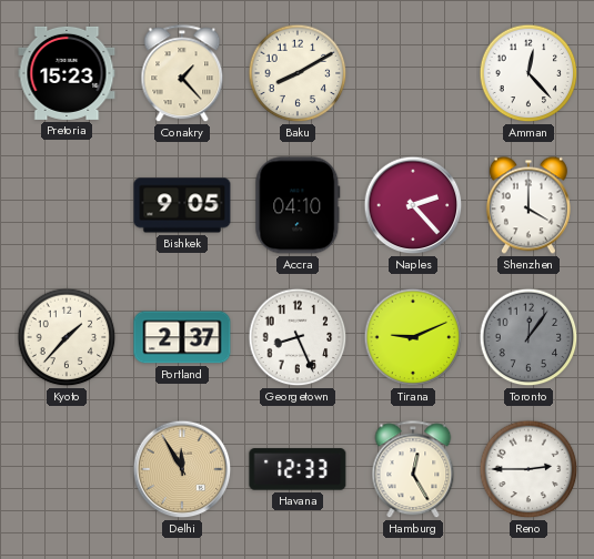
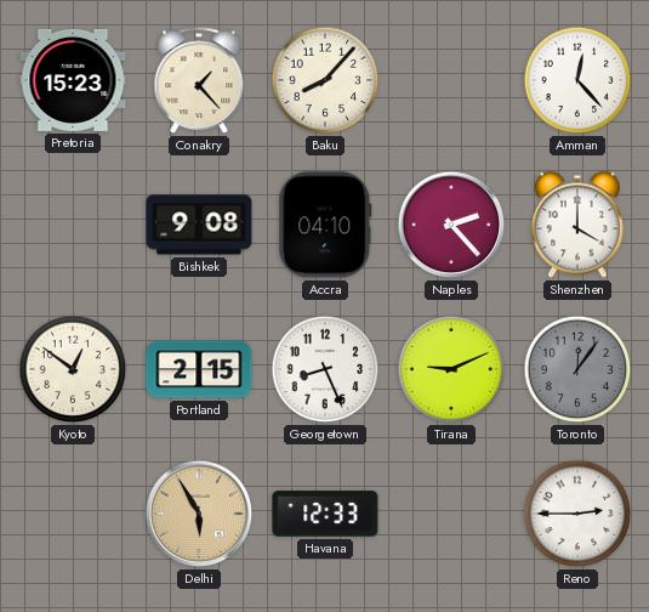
Baku: 8:10 -> 8:07 (325, 80)
Bishkek: 9:05 -> 9:08 (199, 225)
Kyoto: 1:37 -> 12:51 (73, 369)
Portland: 2:37 -> 2:15 (199, 369)
Delhi: 11:55 -> 5:55 (199, 514)
Hamburg: 12:25 -> none (413, 470)
